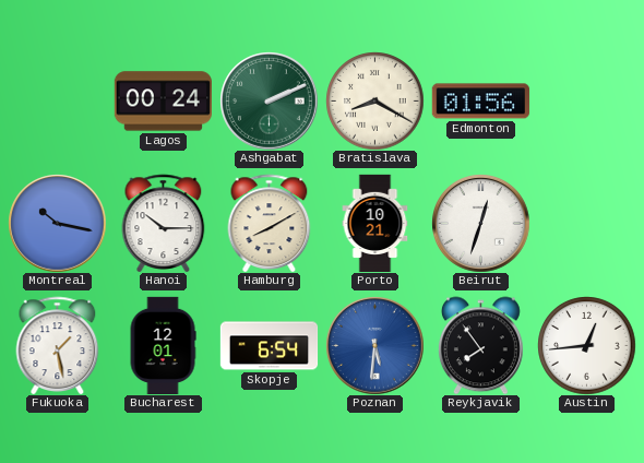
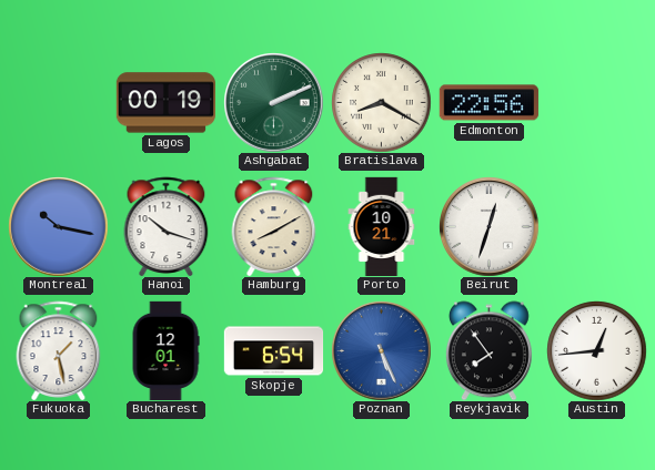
Lagos: 00:24 -> 00:19 (165, 103)
Edmonton: 01:56 -> 22:56 (488, 103)
Hanoi: 10:15 -> 10:18 (167, 226)
Poznan: 5:31 -> 5:26 (381, 350)
